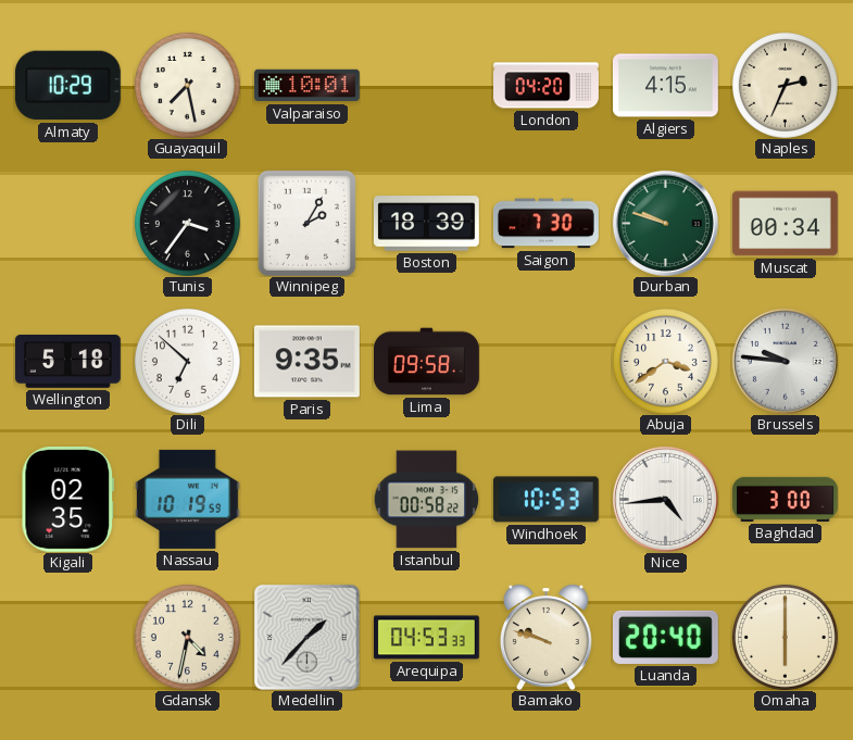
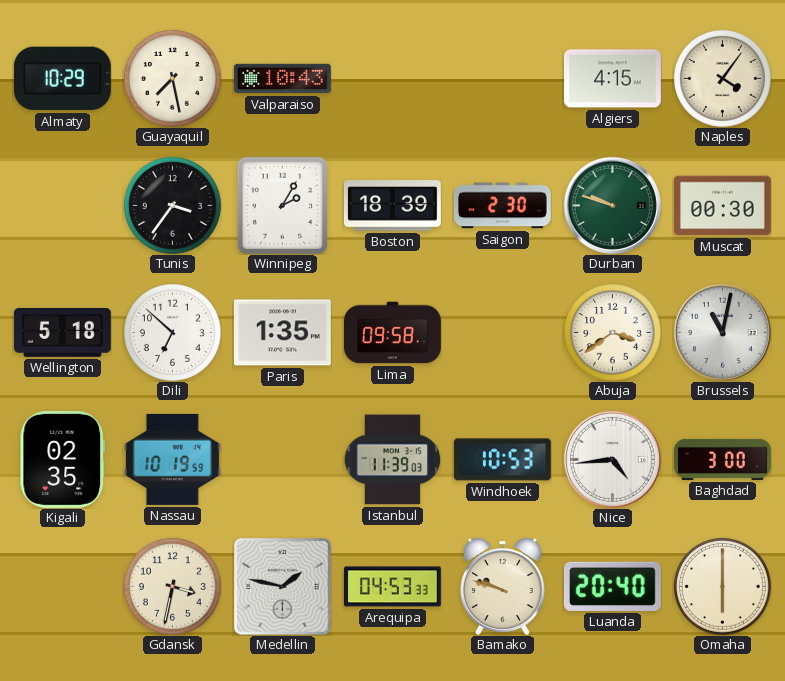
Valparaiso: 10:01 -> 10:43 (283, 79)
London: 04:20 -> none (547, 86)
Naples: 2:34 -> 4:06 (722, 78)
Saigon: 7:30 -> 2:30 (502, 206)
Muscat: 00:34 -> 00:30 (722, 206)
Paris: 9:35 -> 1:35 (282, 333)
Brussels: 9:46 -> 11:02 (722, 332)
Istanbul: 00:58 -> 11:39 (392, 460)
Gdansk: 4:32 -> 3:32 (172, 586)
Medellin: 1:37 -> 1:47 (282, 586)
